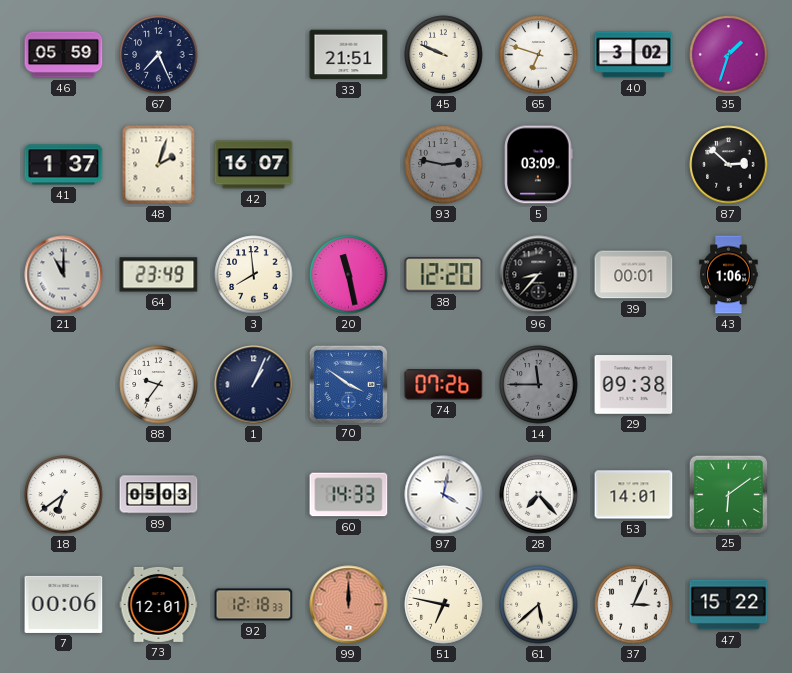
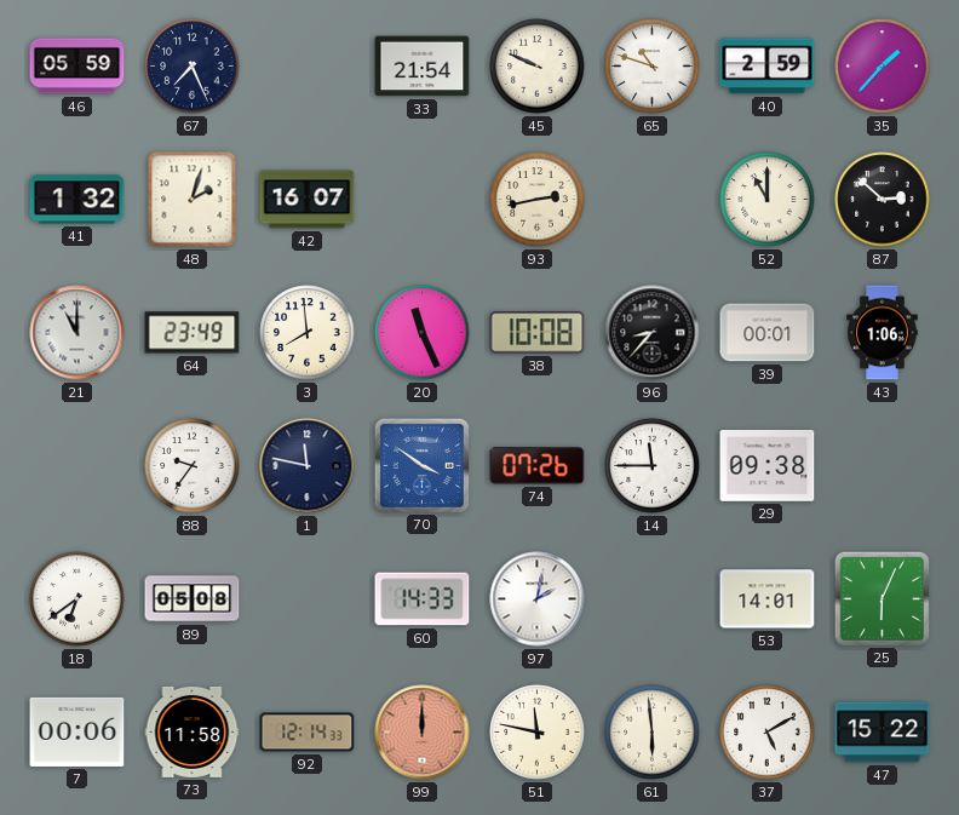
33: 21:51 -> 21:54 (423, 67)
65: 6:48 -> 10:48 (653, 67)
40: 3:02 -> 2:59 (768, 67)
35: 1:33 -> 1:37 (883, 67)
41: 1:37 -> 1:32 (77, 200)
93: 2:47 -> 2:43 (538, 200)
93 dial: grey -> cream (538, 200)
5: 03:09 -> none (539, 165)
52: none -> 11:00 (768, 200)
20: 11:28 -> 11:26 (423, 333)
38: 12:20 -> 10:08 (538, 333)
1: 1:04 -> 11:47 (308, 466)
14 dial: grey -> white (653, 466)
89: 05:03 -> 05:08 (193, 599)
97: 4:02 -> 2:02 (538, 599)
28: 7:23 -> none (539, 495)
25: 6:09 -> 6:04 (882, 598)
73: 12:01 -> 11:58 (193, 731)
92: 12:18 -> 12:14 (308, 733)
51: 6:47 -> 11:47 (538, 733)
61: 5:38 -> 5:59 (653, 733)
37: 3:04 -> 5:10 (768, 733)
